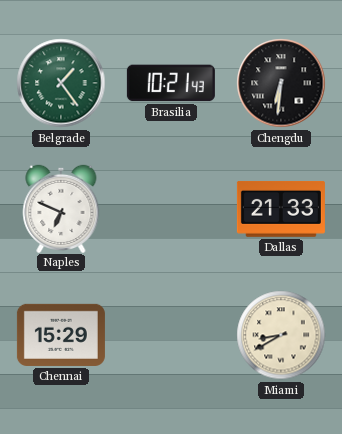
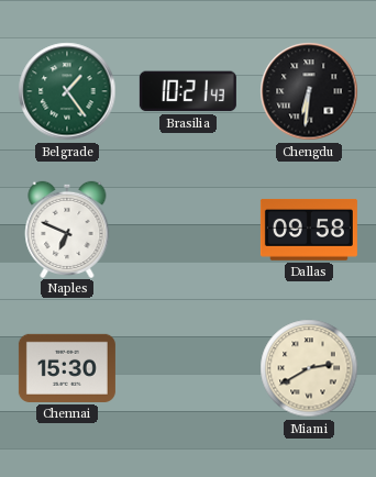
Dallas: 21:33 -> 09:58 (309, 230)
Chennai: 15:29 -> 15:30 (67, 368)
Miami: 8:40 -> 2:40 (309, 368)
